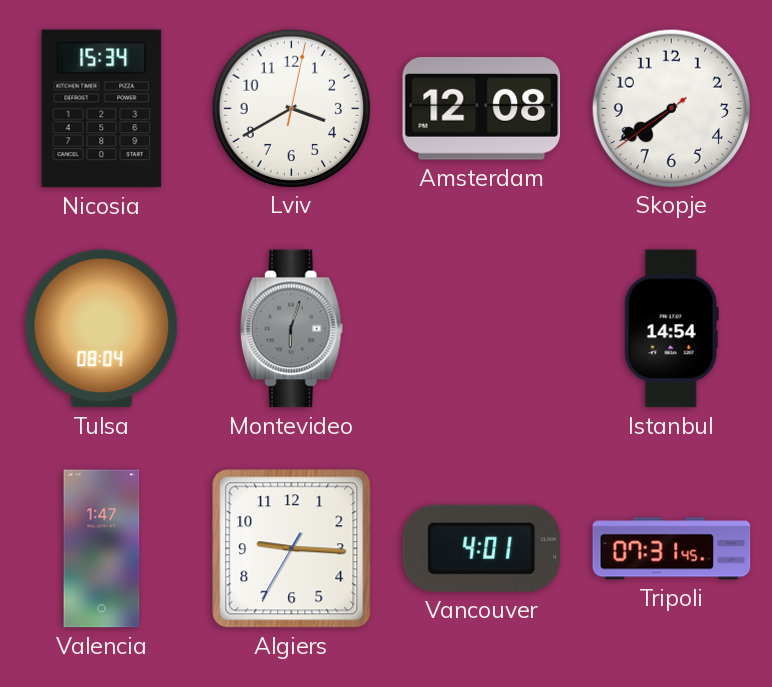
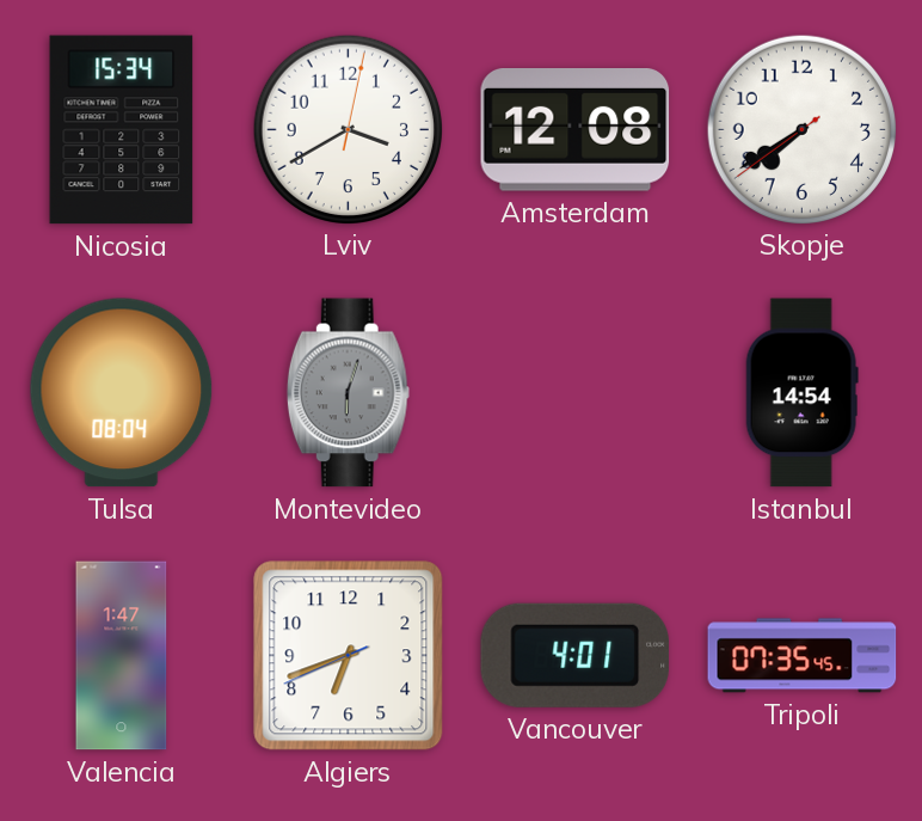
Algiers: 9:15 -> 6:41 (349, 656)
Tripoli: 07:31 -> 07:35 (803, 656)
